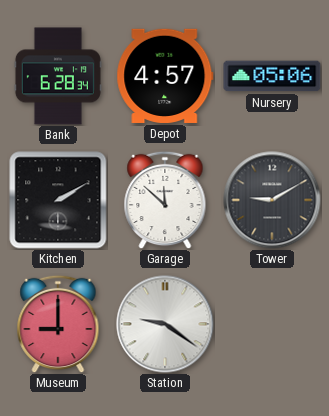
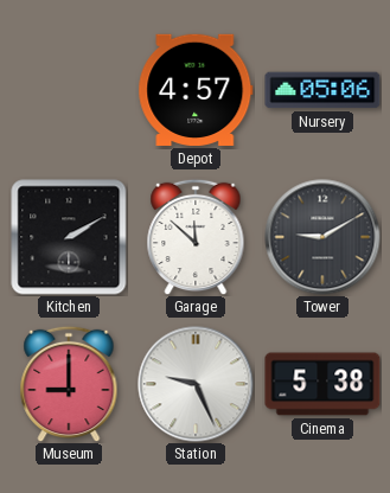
Bank: 6:28 -> none (58, 76)
Station: 9:21 -> 9:26 (196, 384)
Cinema: none -> 5:38 (322, 384)
